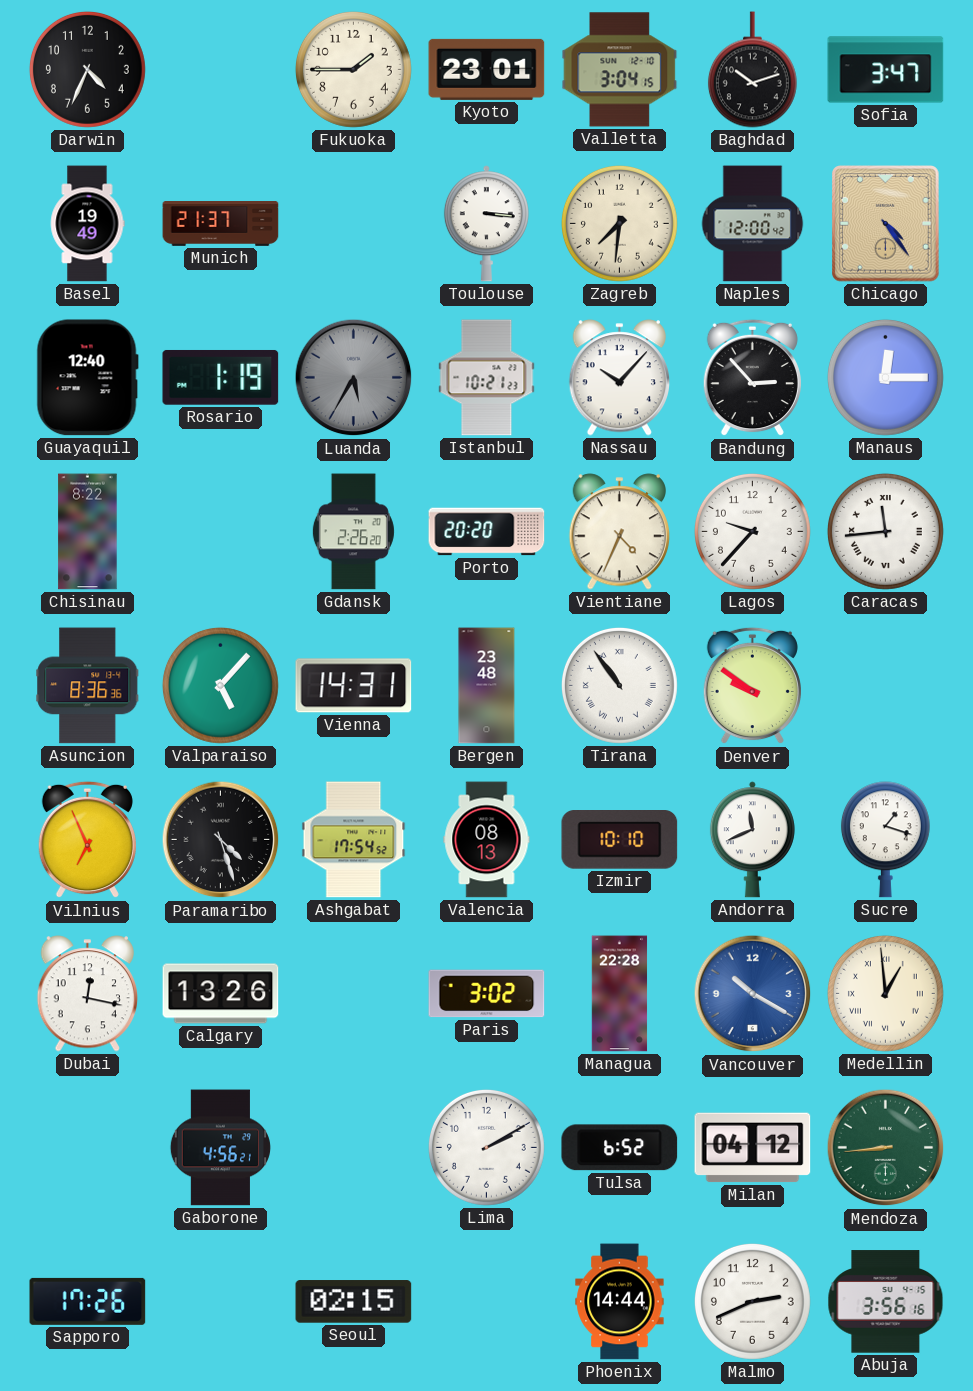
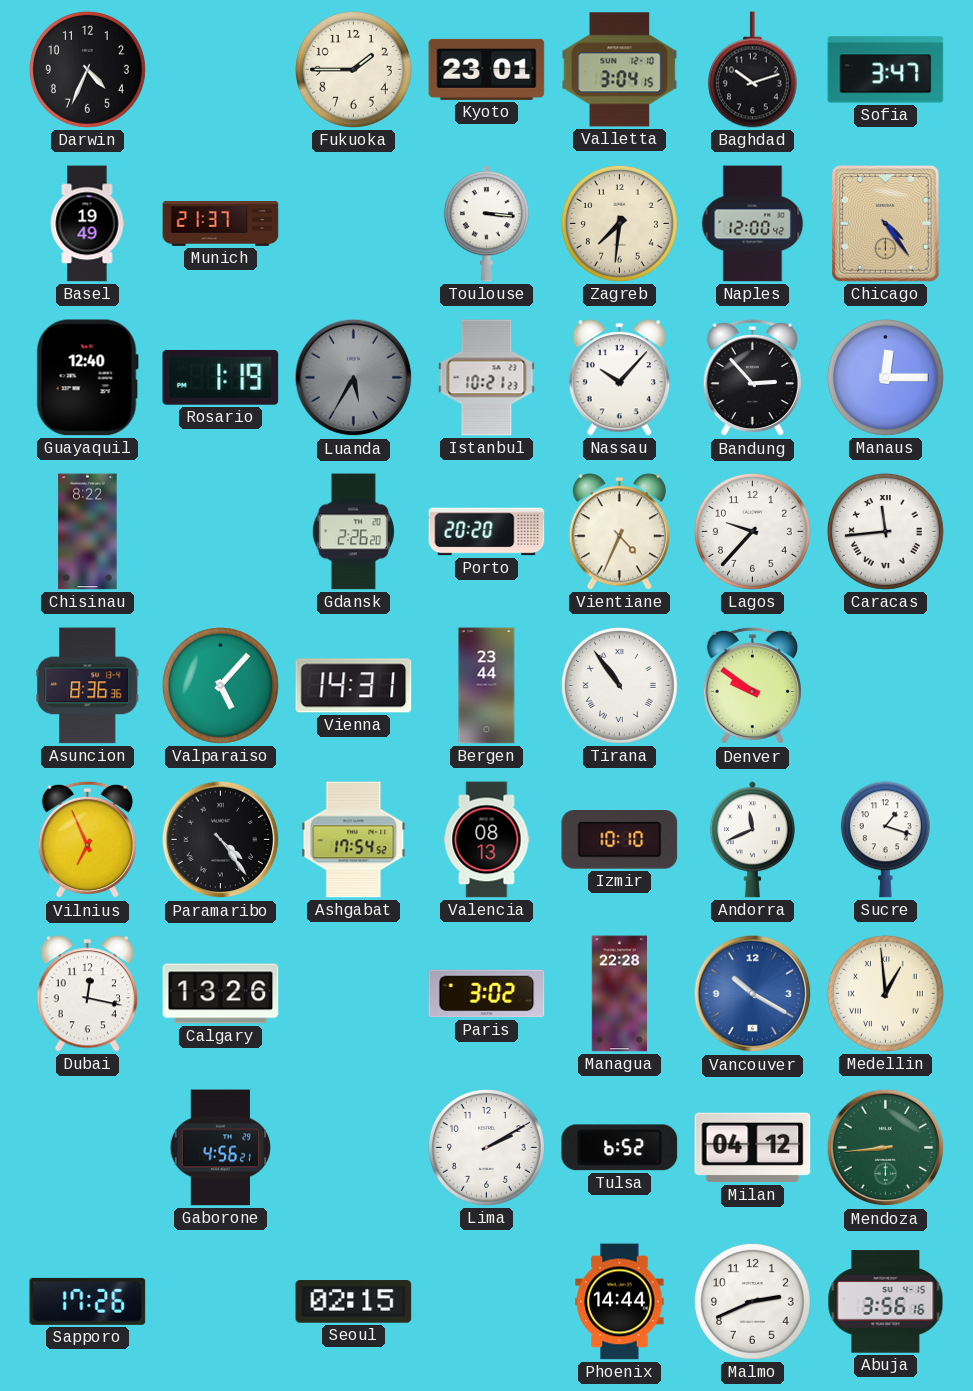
Bergen: 23:48 -> 23:44 (487, 686)
Paramaribo: 4:27 -> 4:24 (221, 840)
